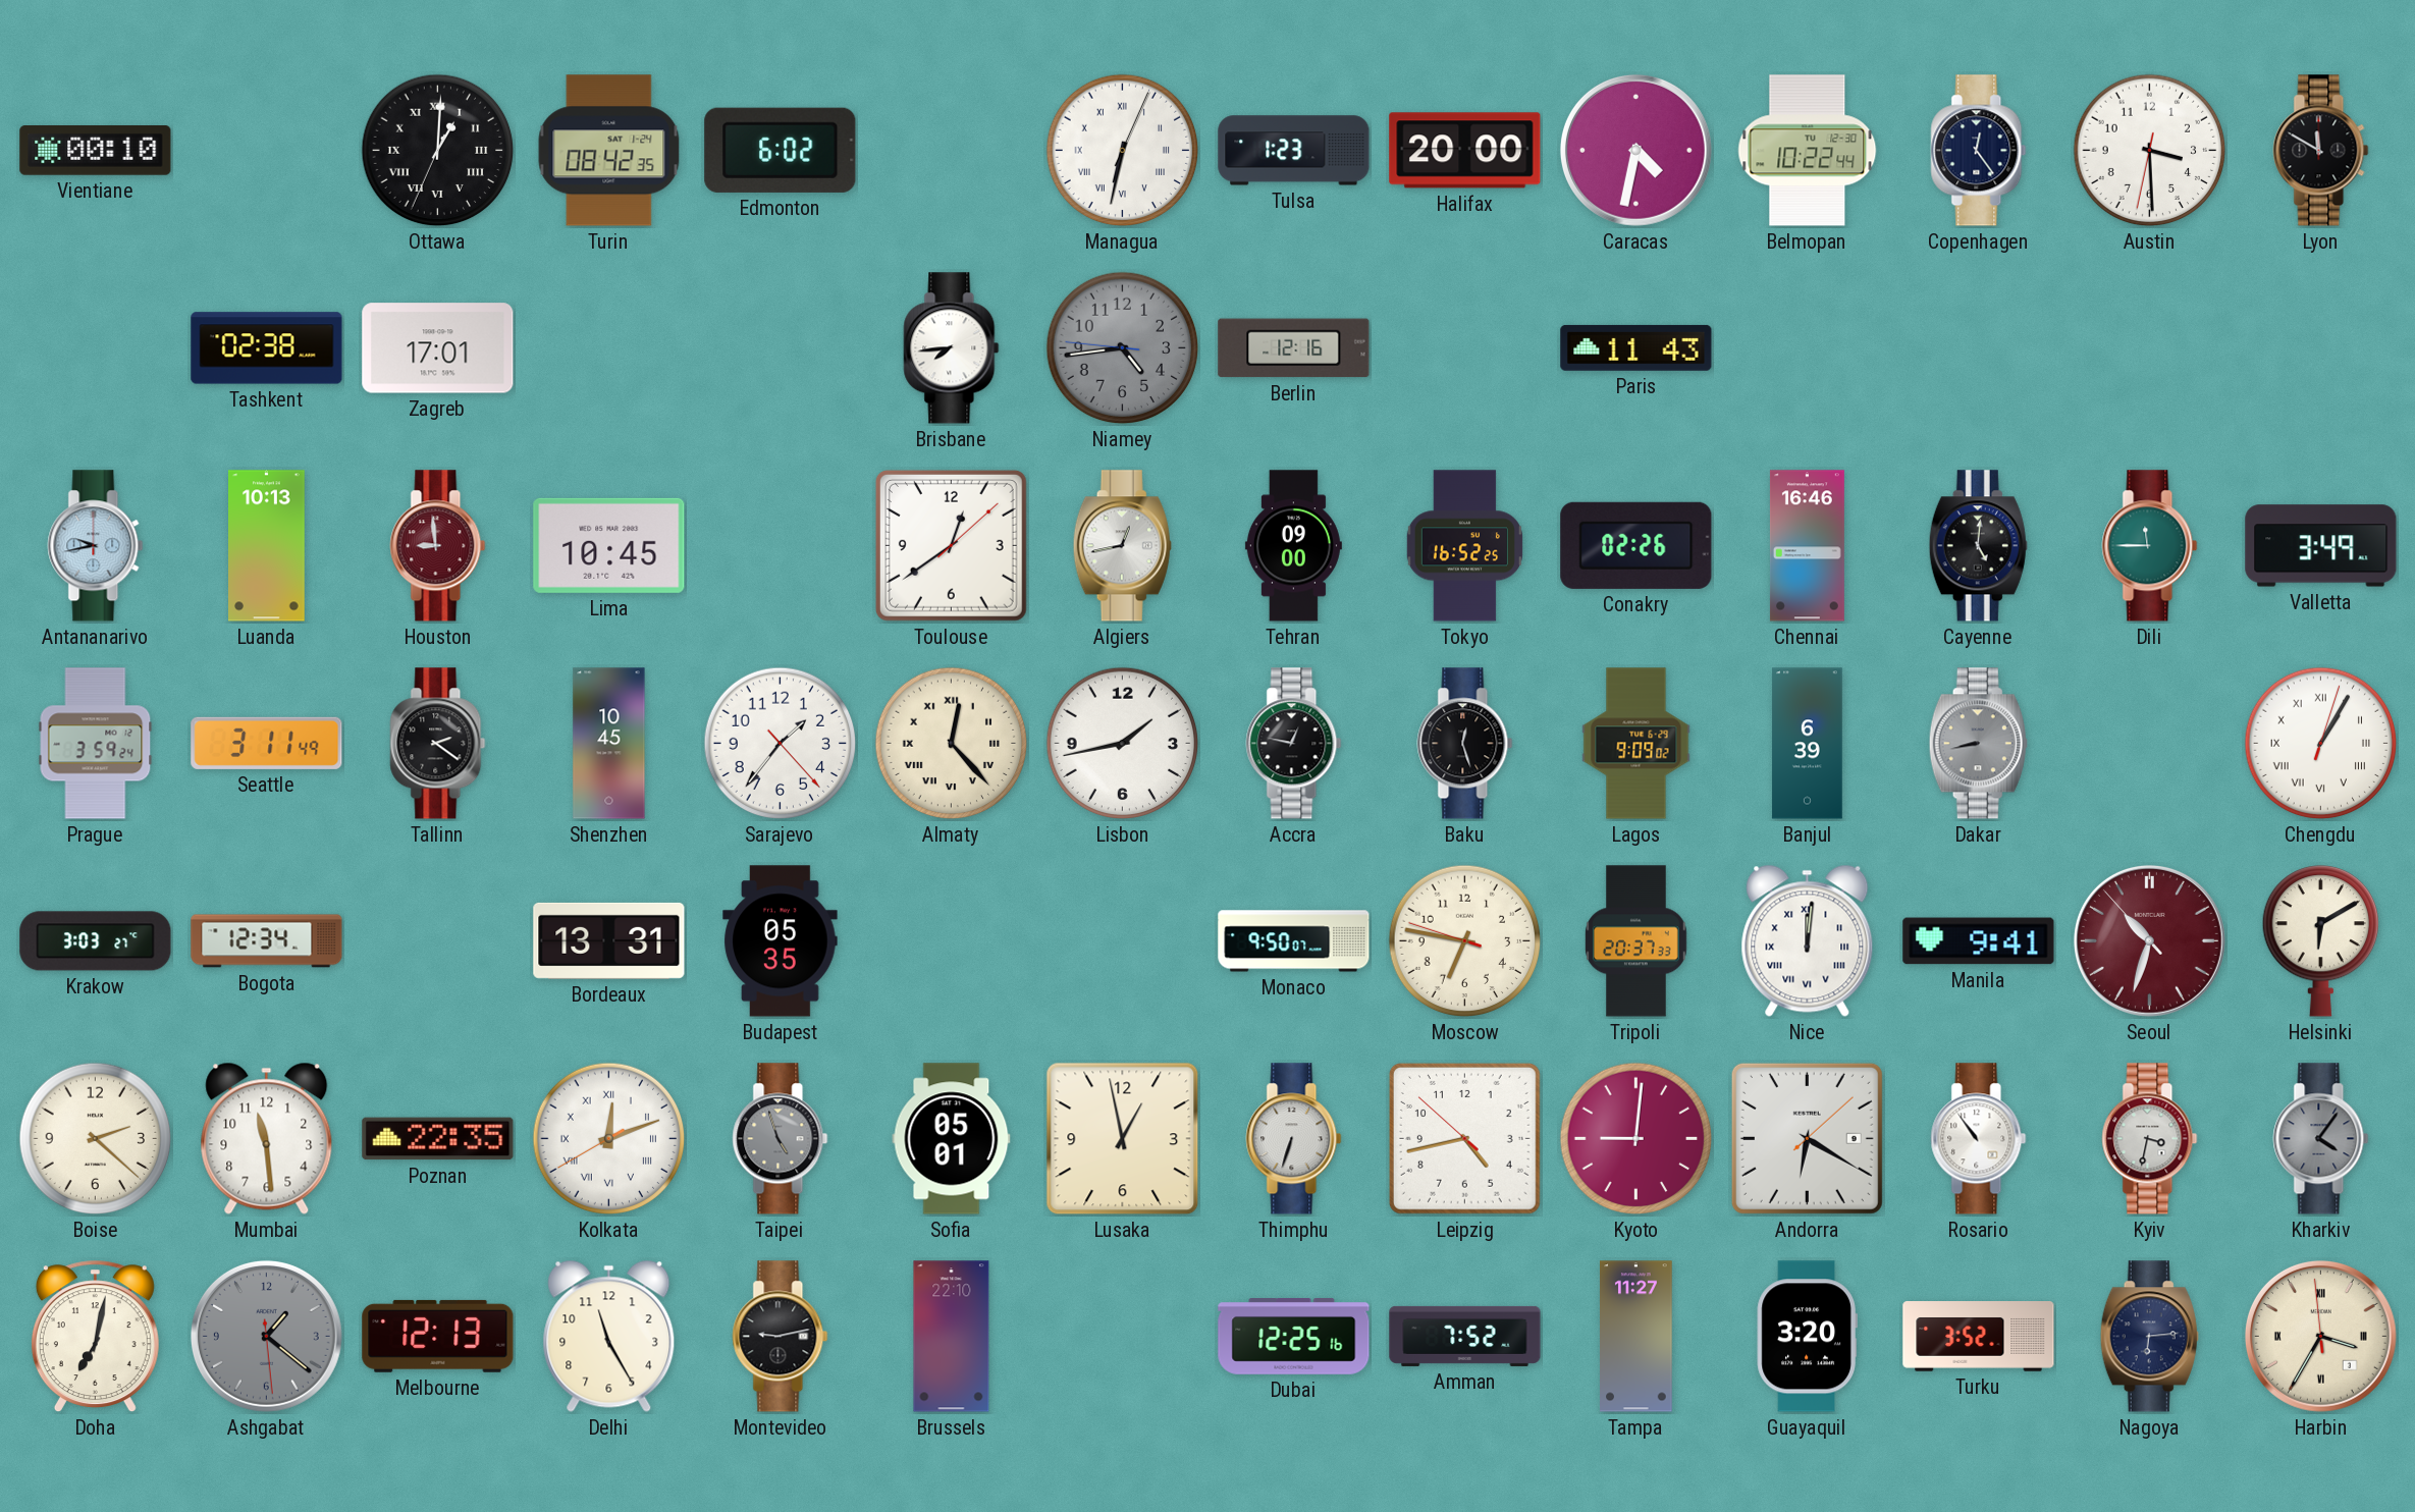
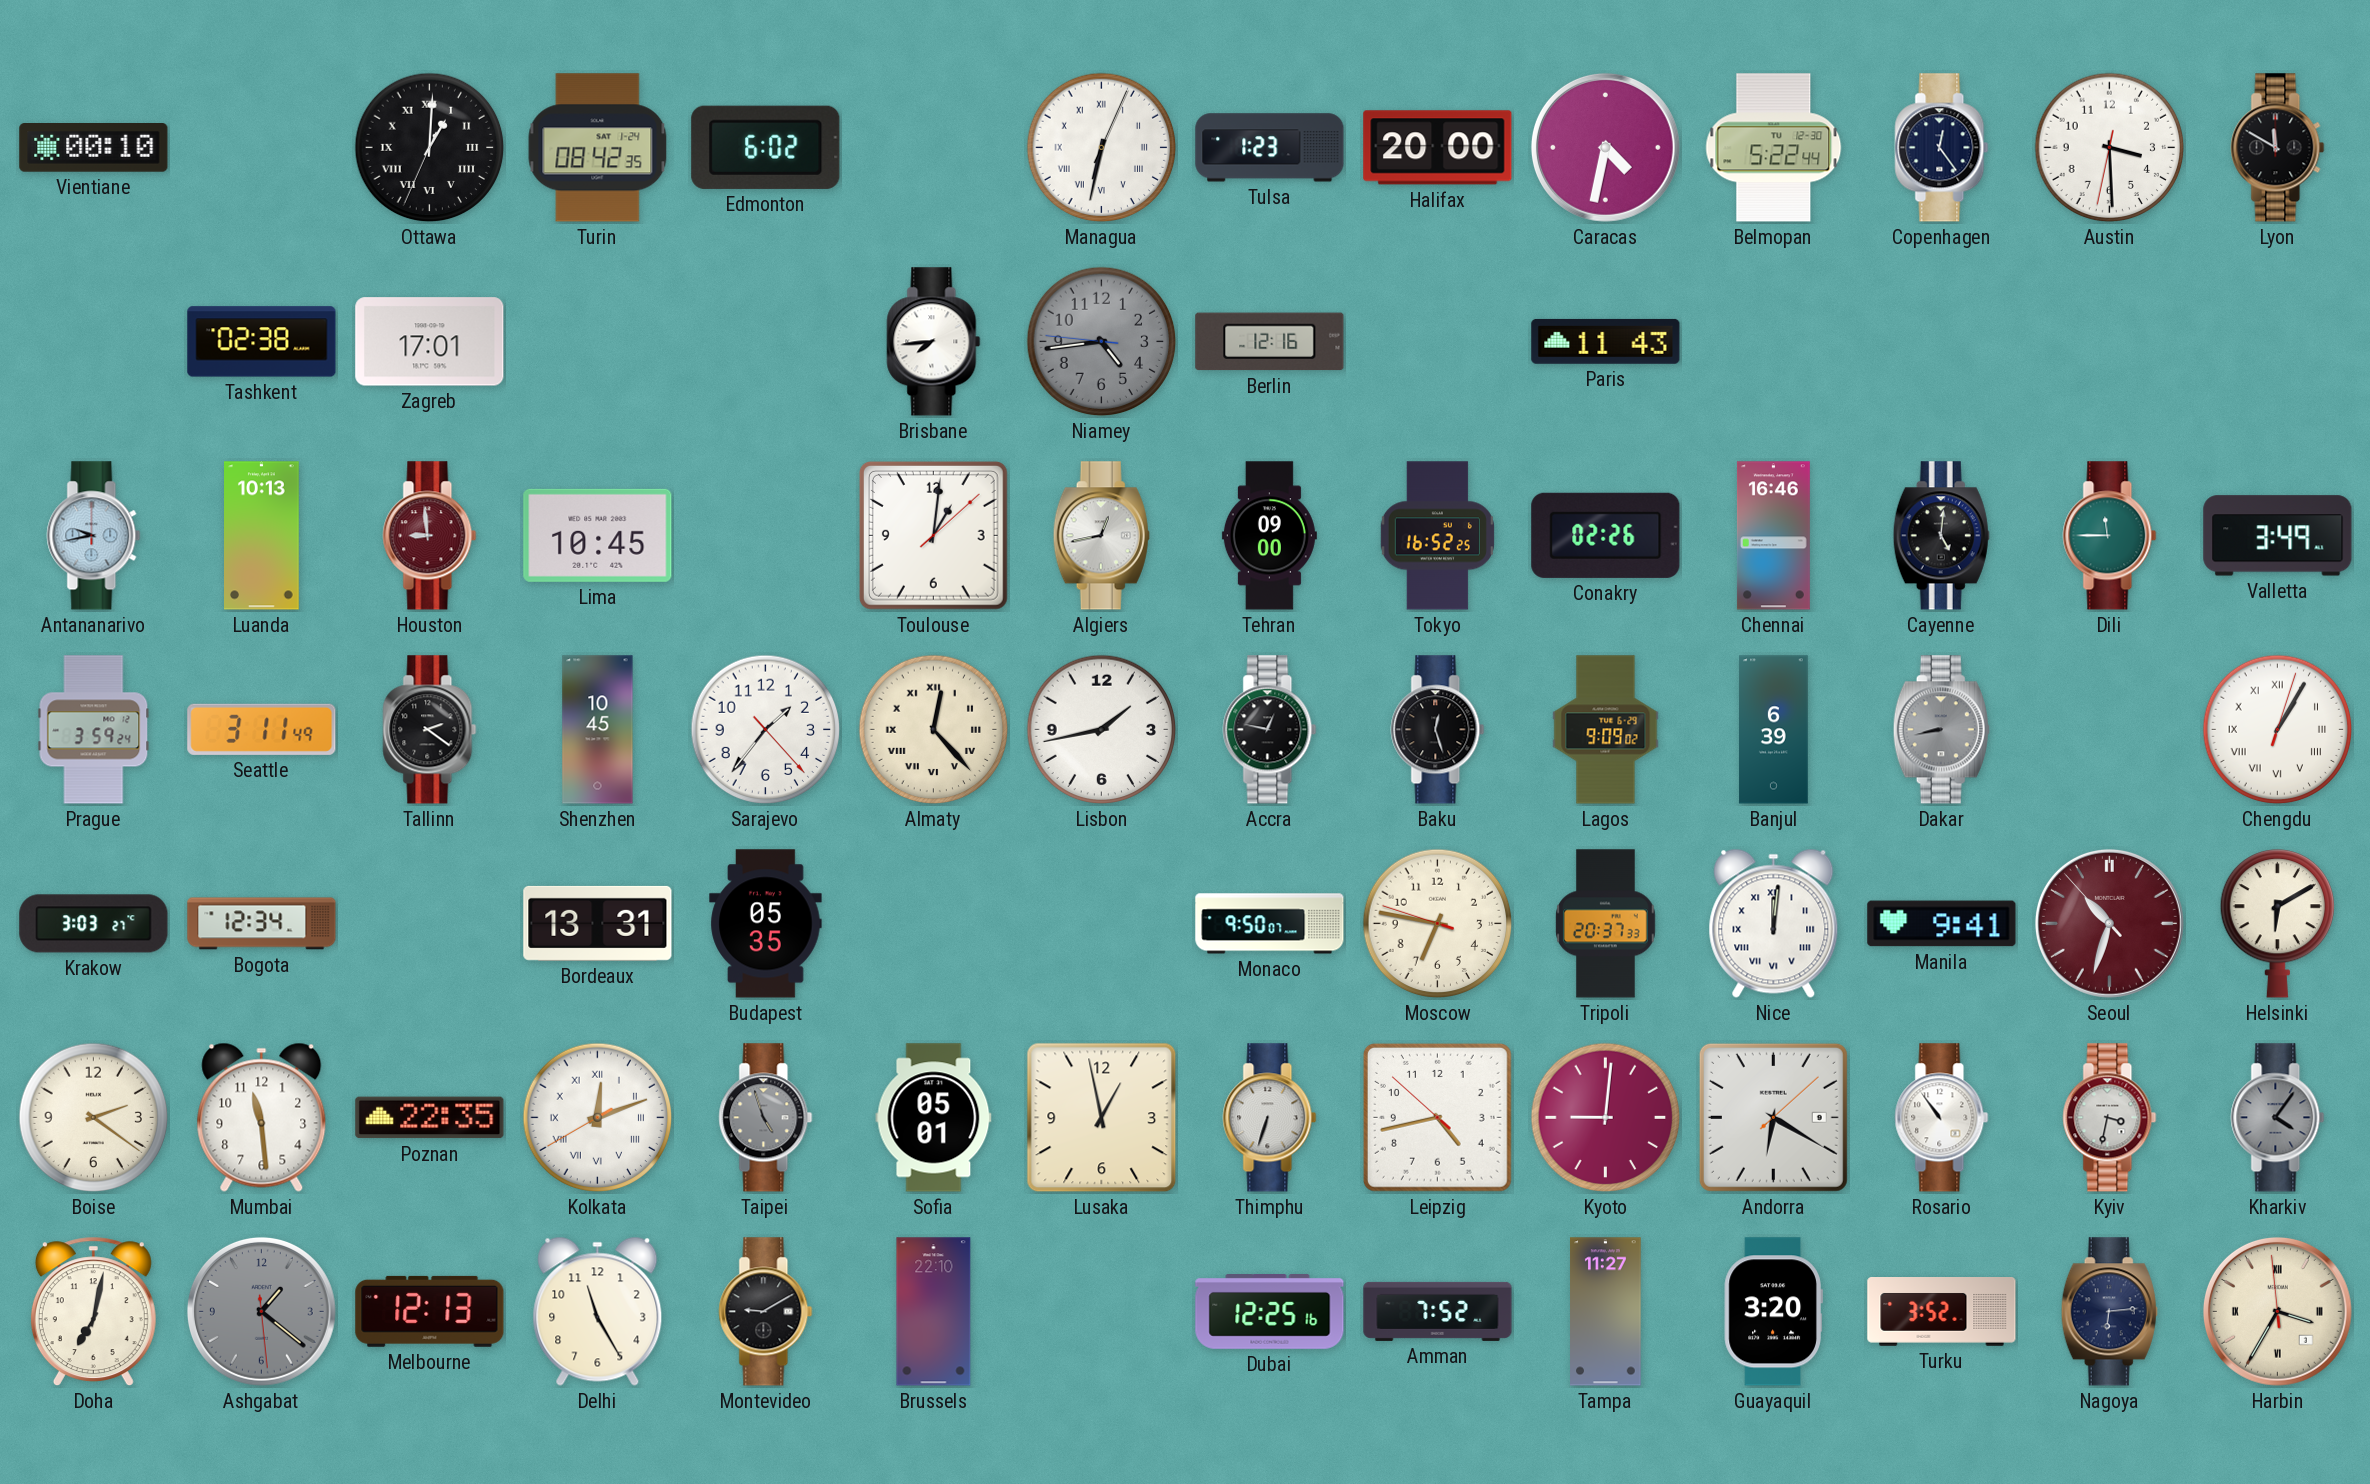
Belmopan: 10:22 -> 5:22 (1774, 148)
Toulouse: 12:39 -> 1:01 (933, 535)
Boise: 2:22 -> 2:21 (94, 1118)
Montevideo: 9:13 -> 9:10 (766, 1312)
